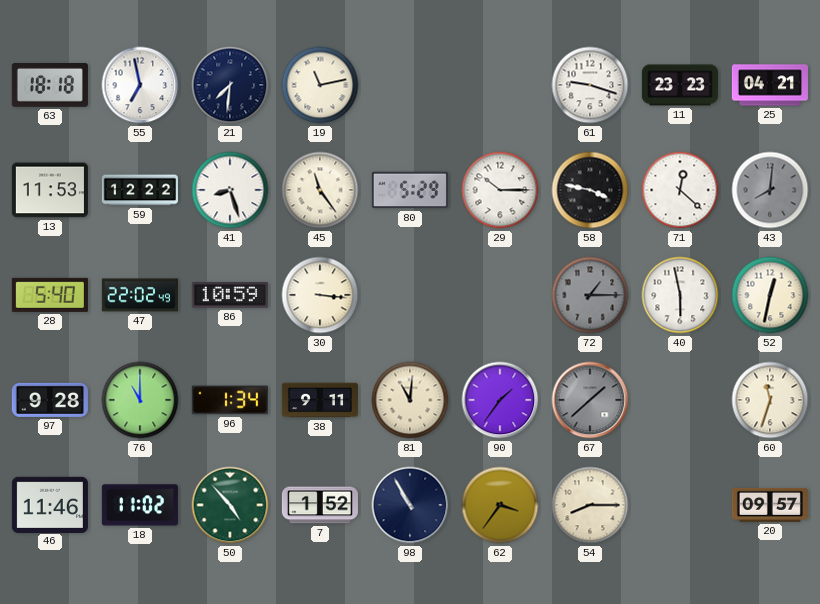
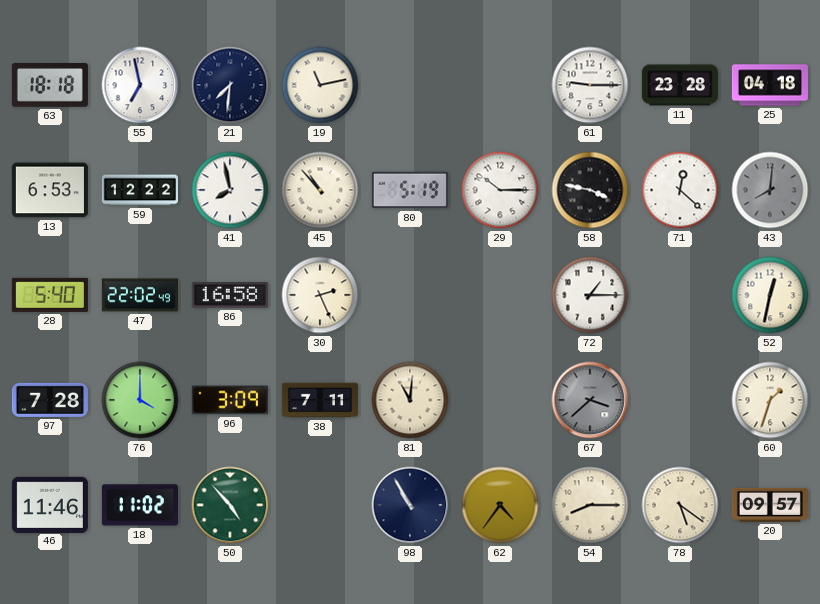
61: 9:18 -> 9:15 (590, 85)
11: 23:23 -> 23:28 (680, 85)
25: 04:21 -> 04:18 (770, 85)
13: 11:53 -> 6:53 (50, 190)
41: 8:27 -> 7:58 (230, 190)
45: 11:24 -> 10:53 (320, 190)
80: 5:29 -> 5:19 (410, 190)
86: 10:59 -> 16:58 (230, 296)
30: 3:16 -> 2:26 (320, 295)
72 dial: grey -> white (590, 295)
40: 5:58 -> none (680, 295)
97: 9:28 -> 7:28 (50, 400)
76: 11:00 -> 4:00 (140, 400)
96: 1:34 -> 3:09 (230, 400)
38: 9:11 -> 7:11 (320, 400)
90: 1:36 -> none (500, 400)
67: 1:38 -> 3:38 (590, 400)
60: 11:33 -> 1:33 (770, 400)
7: 1:52 -> none (320, 505)
62: 3:36 -> 4:36 (500, 505)
78: none -> 5:21 (680, 505)
